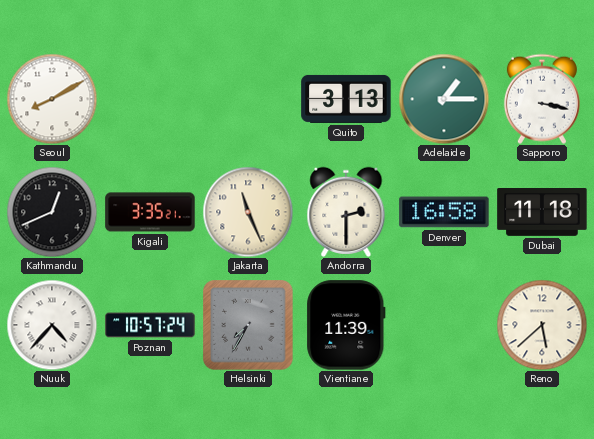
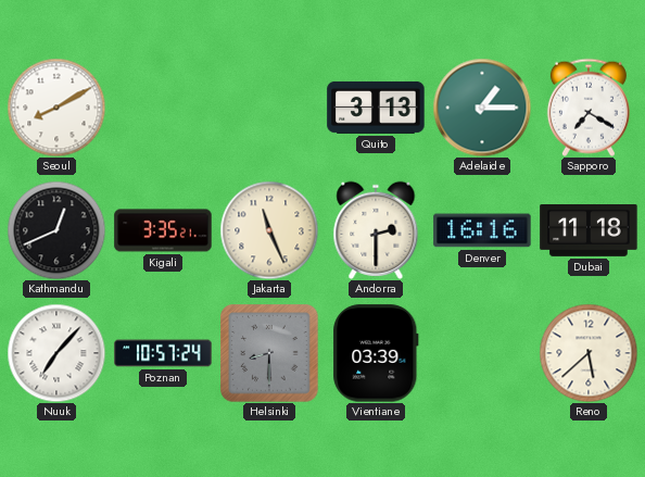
Sapporo: 3:17 -> 7:20 (589, 108)
Denver: 16:58 -> 16:16 (482, 230)
Nuuk: 4:37 -> 7:07 (56, 353)
Helsinki: 7:35 -> 8:30 (269, 353)
Vientiane: 11:39 -> 03:39 (376, 353)
